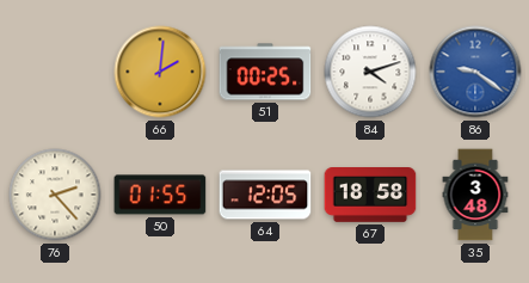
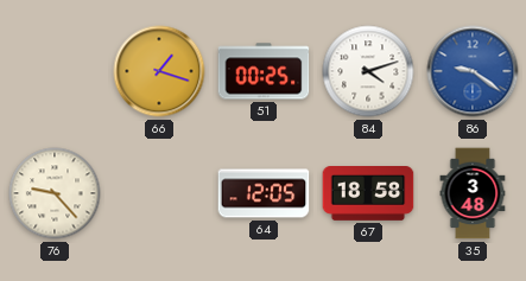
66: 2:01 -> 1:18 (159, 71)
76: 2:23 -> 9:23 (55, 193)
50: 01:55 -> none (160, 195)
